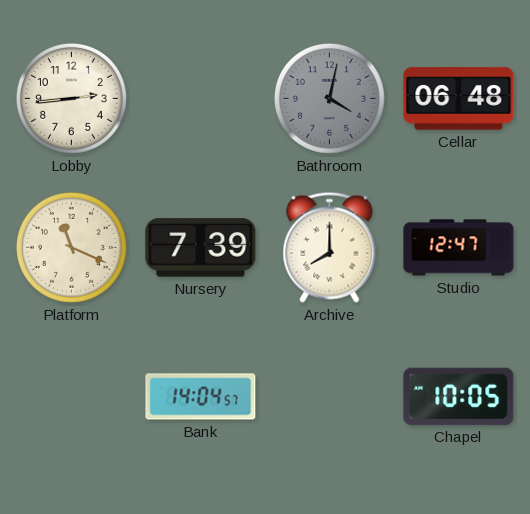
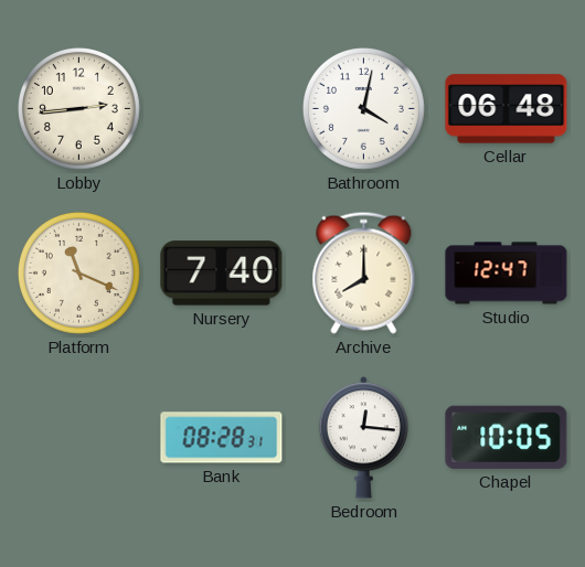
Bathroom dial: grey -> white (363, 108)
Nursery: 7:39 -> 7:40 (222, 274)
Bank: 14:04 -> 08:28 (222, 438)
Bedroom: none -> 12:16 (363, 438)
